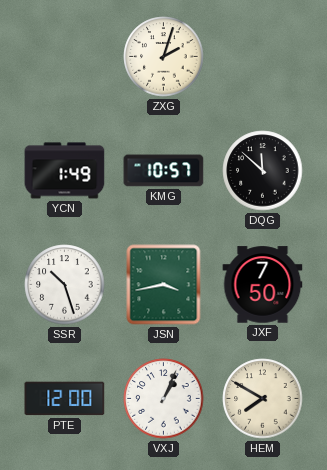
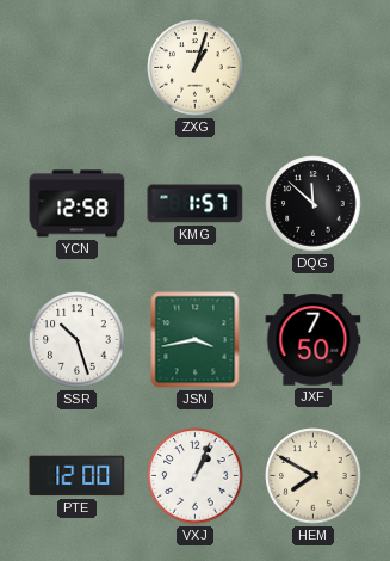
ZXG: 2:03 -> 1:03 (196, 68)
YCN: 1:49 -> 12:58 (78, 204)
KMG: 10:57 -> 1:57 (196, 204)
